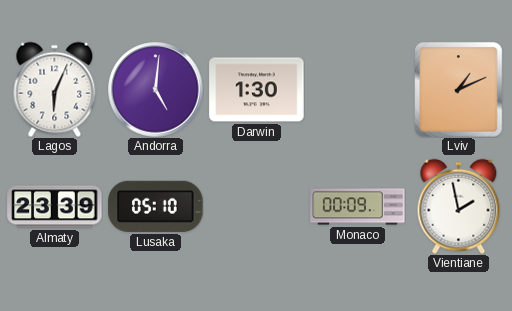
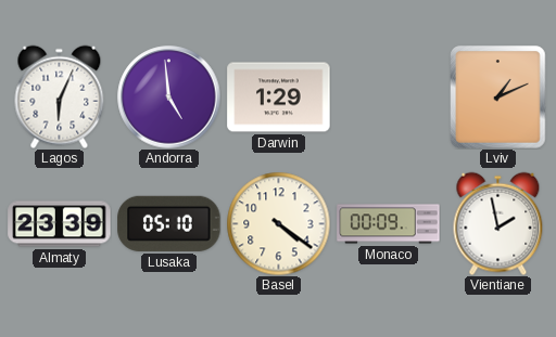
Andorra: 5:01 -> 4:59 (169, 98)
Darwin: 1:30 -> 1:29 (279, 98)
Basel: none -> 4:21 (278, 223)
